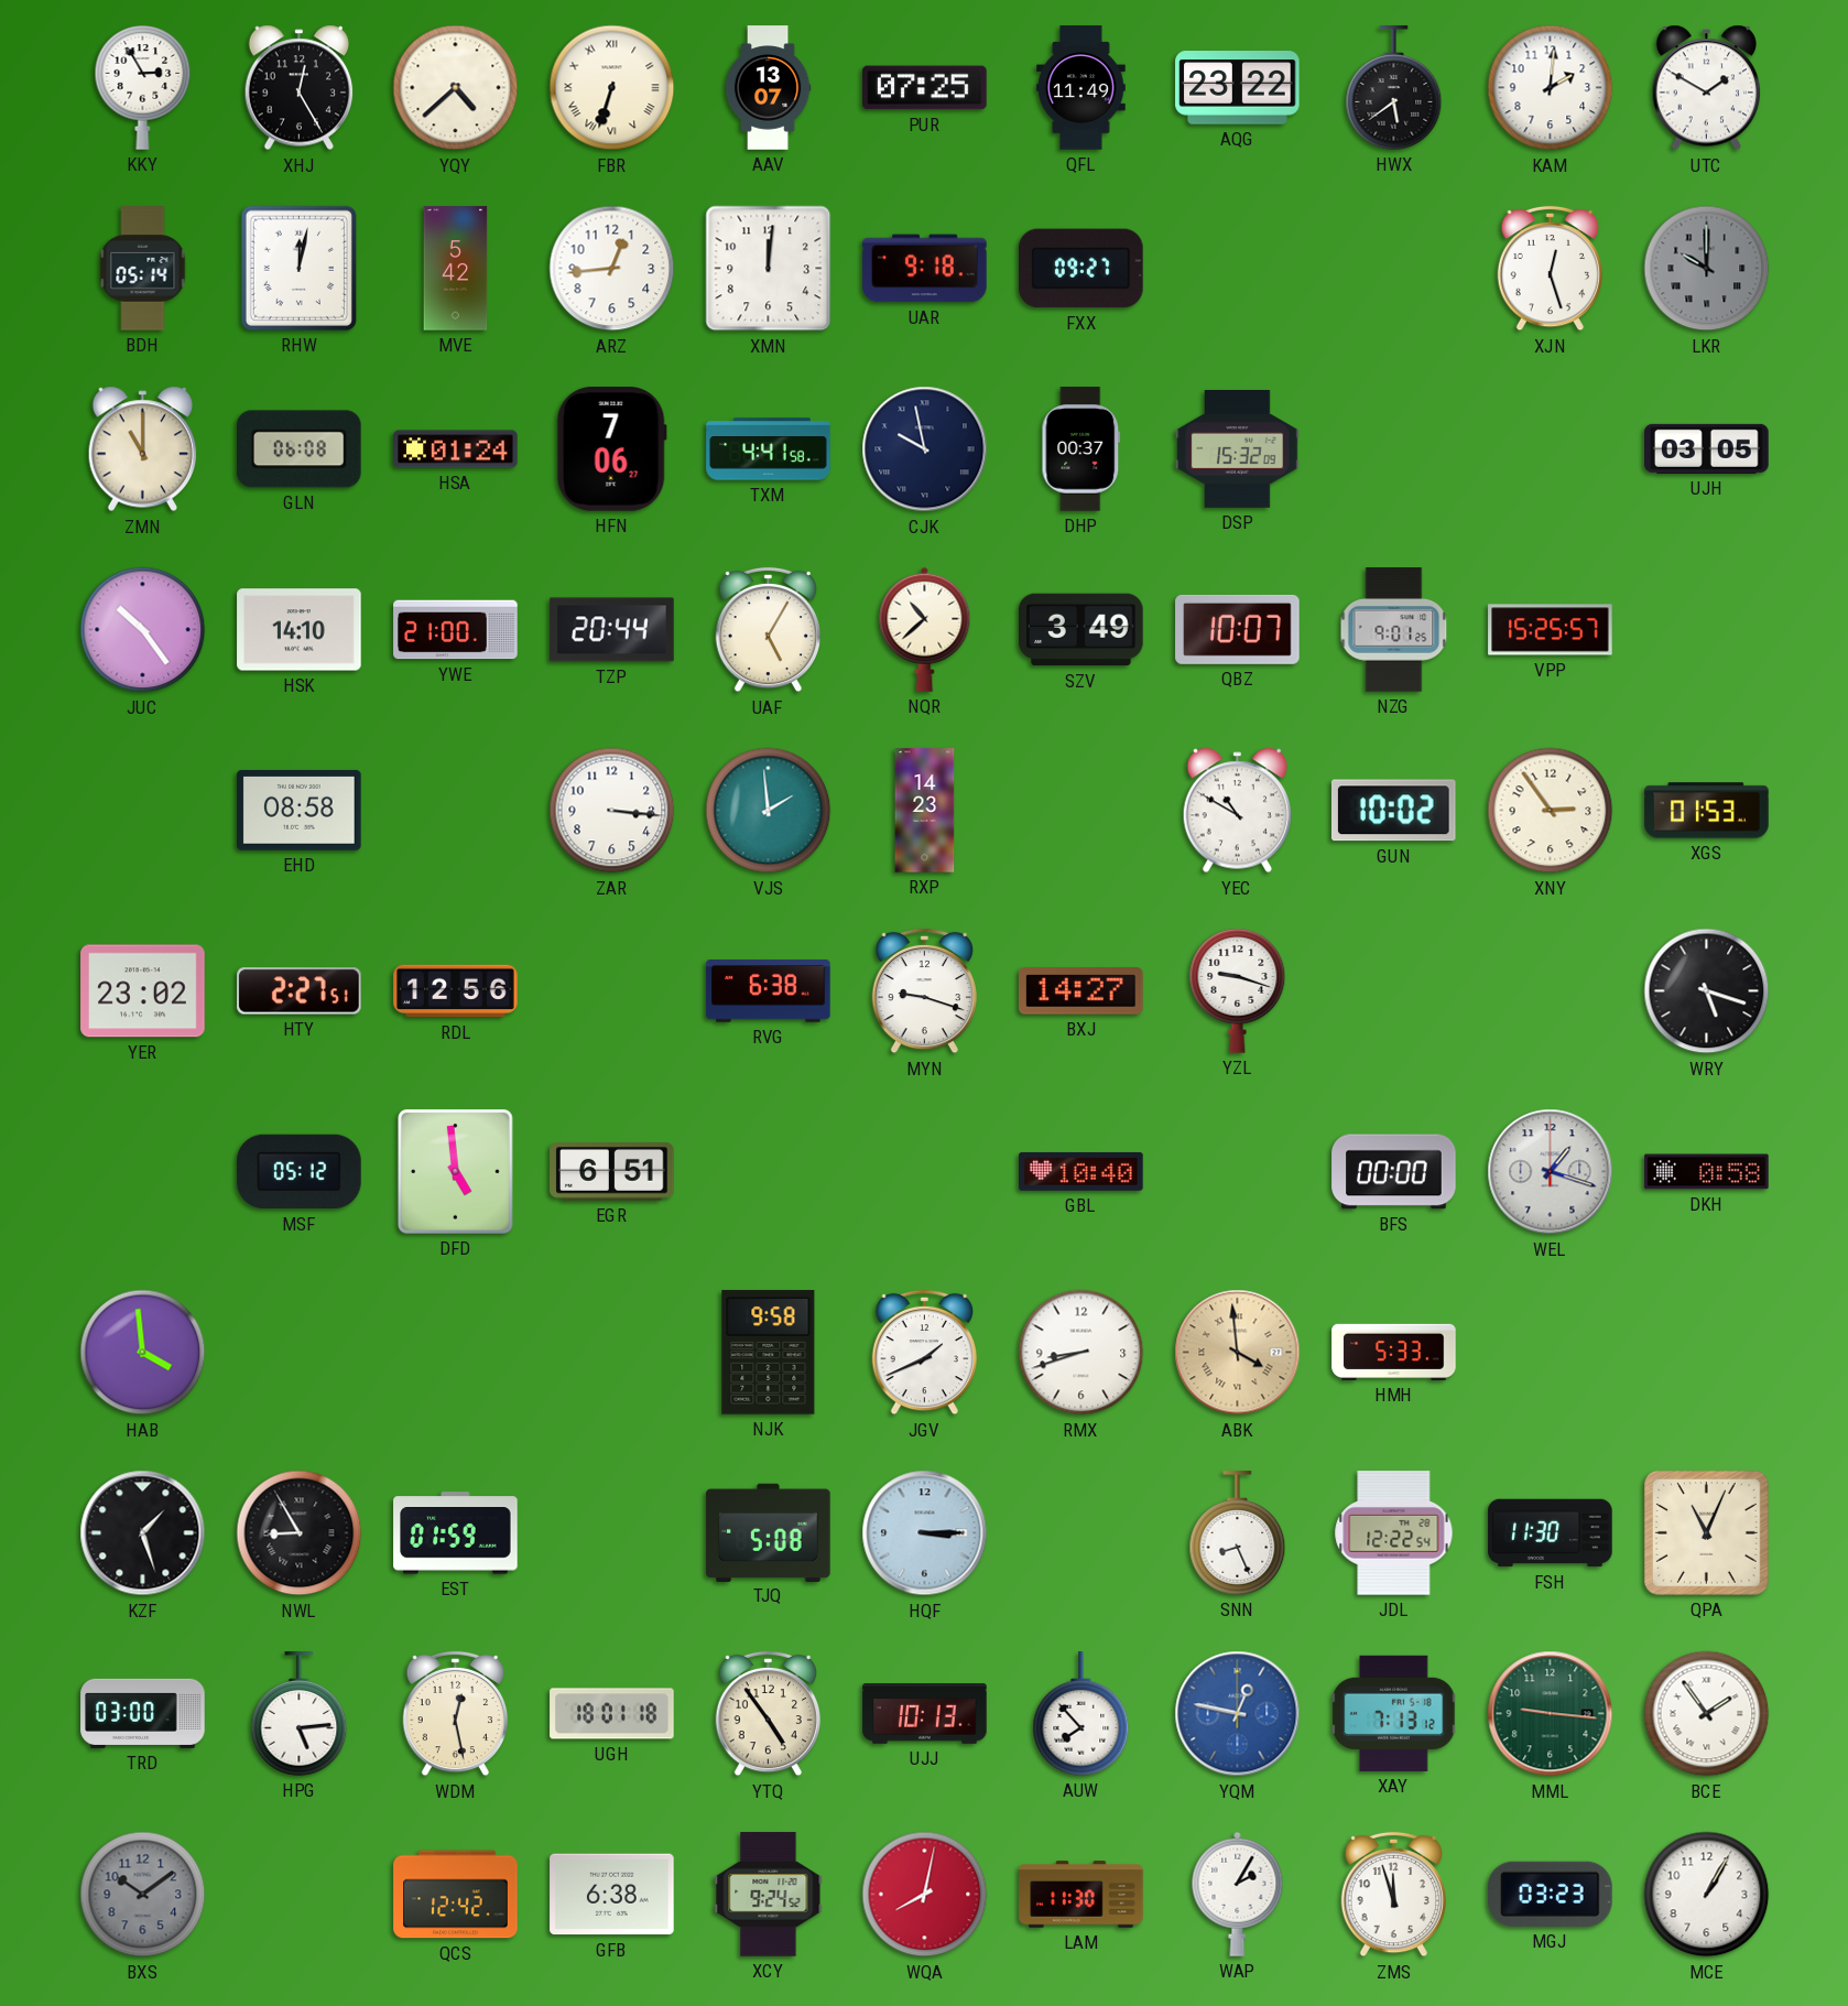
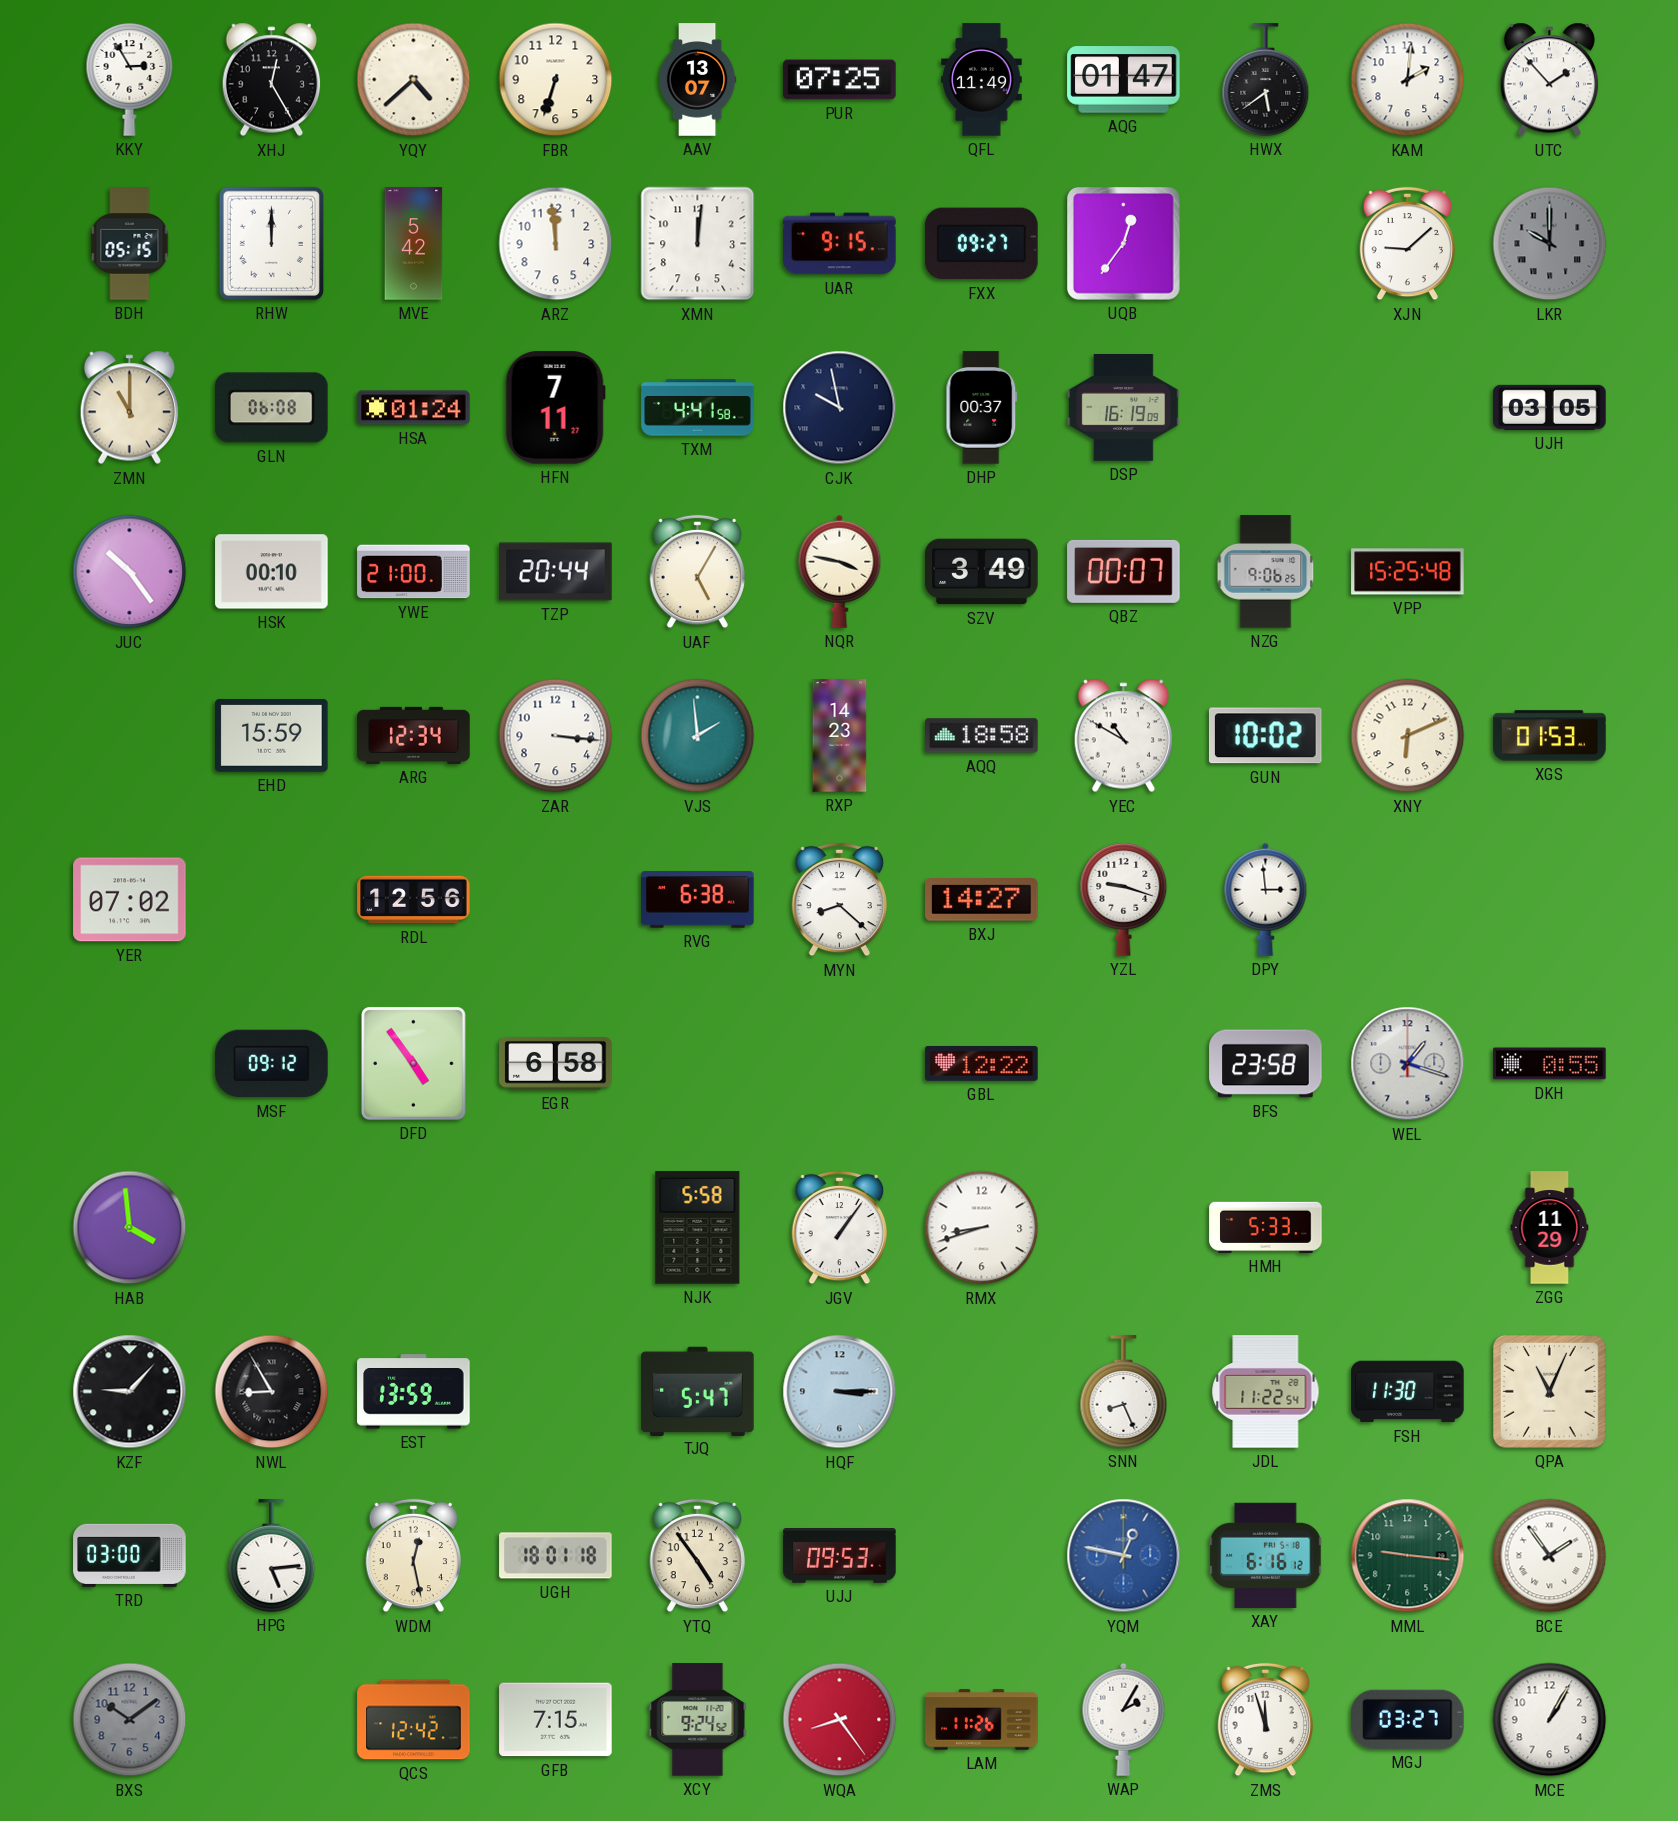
FBR numerals: Roman -> Arabic (556, 80)
AQG: 23:22 -> 01:47 (1124, 80)
UTC: 1:50 -> 1:53 (1550, 80)
BDH: 05:14 -> 05:15 (130, 244)
RHW: 12:02 -> 12:00 (271, 243)
ARZ: 12:44 -> 11:59 (556, 244)
UAR: 9:18 -> 9:15 (840, 244)
UQB: none -> 12:36 (1124, 244)
XJN: 12:27 -> 9:08 (1407, 244)
HFN: 7:06 -> 7:11 (555, 408)
DSP: 15:32 -> 16:19 (1124, 408)
HSK: 14:10 -> 00:10 (272, 572)
NQR: 10:38 -> 3:47 (840, 571)
QBZ: 10:07 -> 00:07 (1124, 571)
NZG: 9:01 -> 9:06 (1266, 572)
VPP: 15:25:57 -> 15:25:48 (1408, 572)
EHD: 08:58 -> 15:59 (272, 735)
ARG: none -> 12:34 (414, 735)
AQQ: none -> 18:58 (982, 736)
XNY: 2:54 -> 6:11 (1408, 736)
YER: 23:02 -> 07:02 (130, 900)
HTY: 2:27 -> none (300, 991)
MYN: 9:18 -> 8:22 (839, 900)
DPY: none -> 2:59 (1266, 899)
WRY: 5:18 -> none (1707, 991)
MSF: 05:12 -> 09:12 (272, 1064)
DFD: 4:59 -> 4:54 (413, 1063)
EGR: 6:51 -> 6:58 (556, 1064)
GBL: 10:40 -> 12:22 (982, 1063)
BFS: 00:00 -> 23:58 (1266, 1064)
DKH: 0:58 -> 0:55 (1550, 1064)
NJK: 9:58 -> 5:58 (698, 1228)
JGV: 1:41 -> 1:06 (839, 1228)
ABK: 3:59 -> none (1238, 1353)
ZGG: none -> 11:29 (1550, 1228)
KZF: 1:27 -> 9:07 (130, 1392)
EST: 01:59 -> 13:59 (414, 1392)
TJQ: 5:08 -> 5:47 (698, 1391)
JDL: 12:22 -> 11:22 (1266, 1392)
UJJ: 10:13 -> 09:53 (840, 1556)
AUW: 7:53 -> none (1081, 1714)
XAY: 7:13 -> 6:16 (1266, 1555)
GFB: 6:38 -> 7:15 (556, 1720)
WQA: 8:02 -> 8:24 (840, 1720)
LAM: 11:30 -> 11:26 (982, 1720)
MGJ: 03:23 -> 03:27 (1408, 1719)
